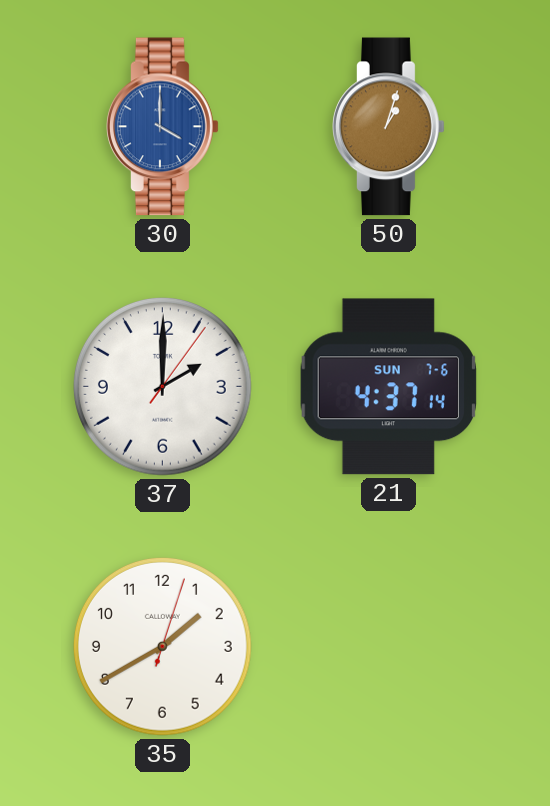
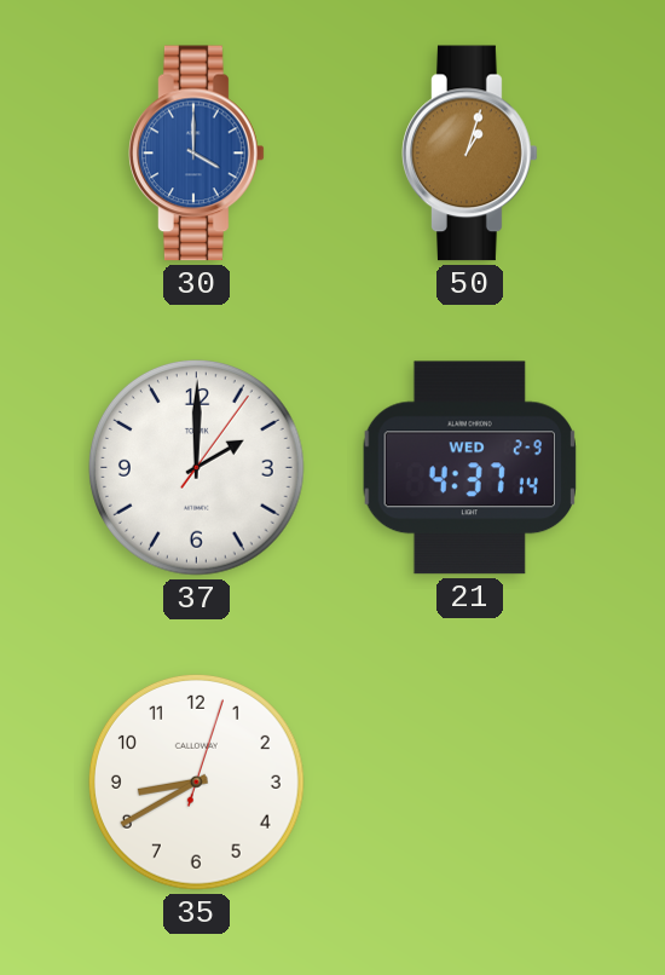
21 date: SUN 7-6 -> WED 2-9 (469, 468)
35: 1:40 -> 8:40 (197, 783)
